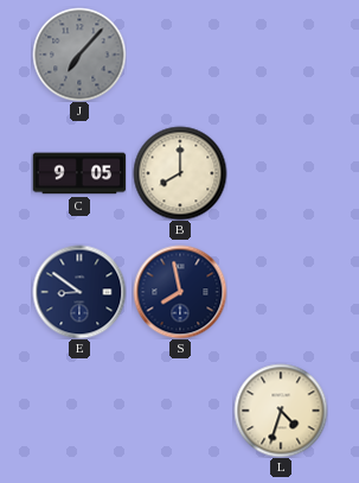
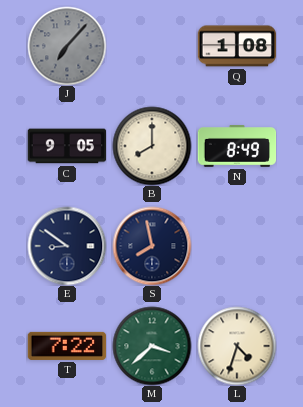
Q: none -> 1:08 (237, 46)
N: none -> 8:49 (237, 147)
T: none -> 7:22 (67, 346)
M: none -> 3:38 (152, 346)
